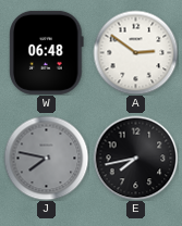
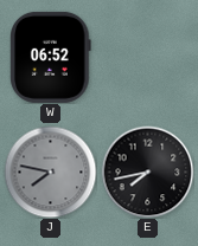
W: 06:48 -> 06:52 (51, 57)
A: 2:51 -> none (135, 52)
